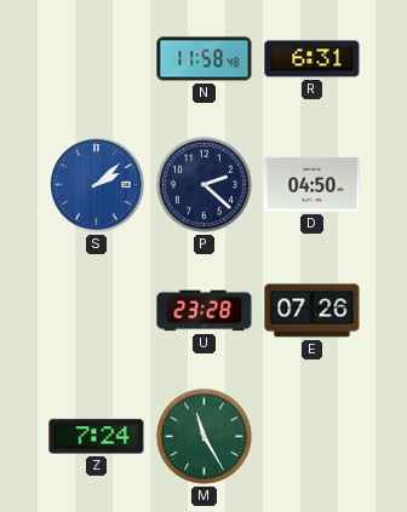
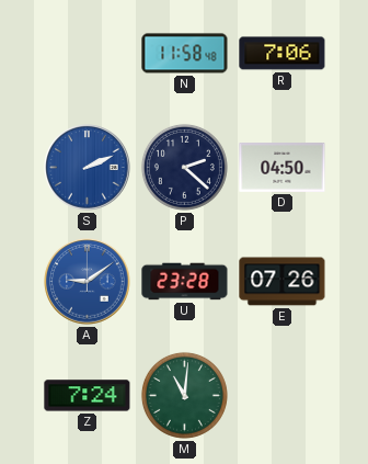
R: 6:31 -> 7:06 (283, 54)
S: 2:08 -> 2:11 (88, 168)
A: none -> 9:09 (88, 282)
M: 11:25 -> 11:01 (184, 395)
